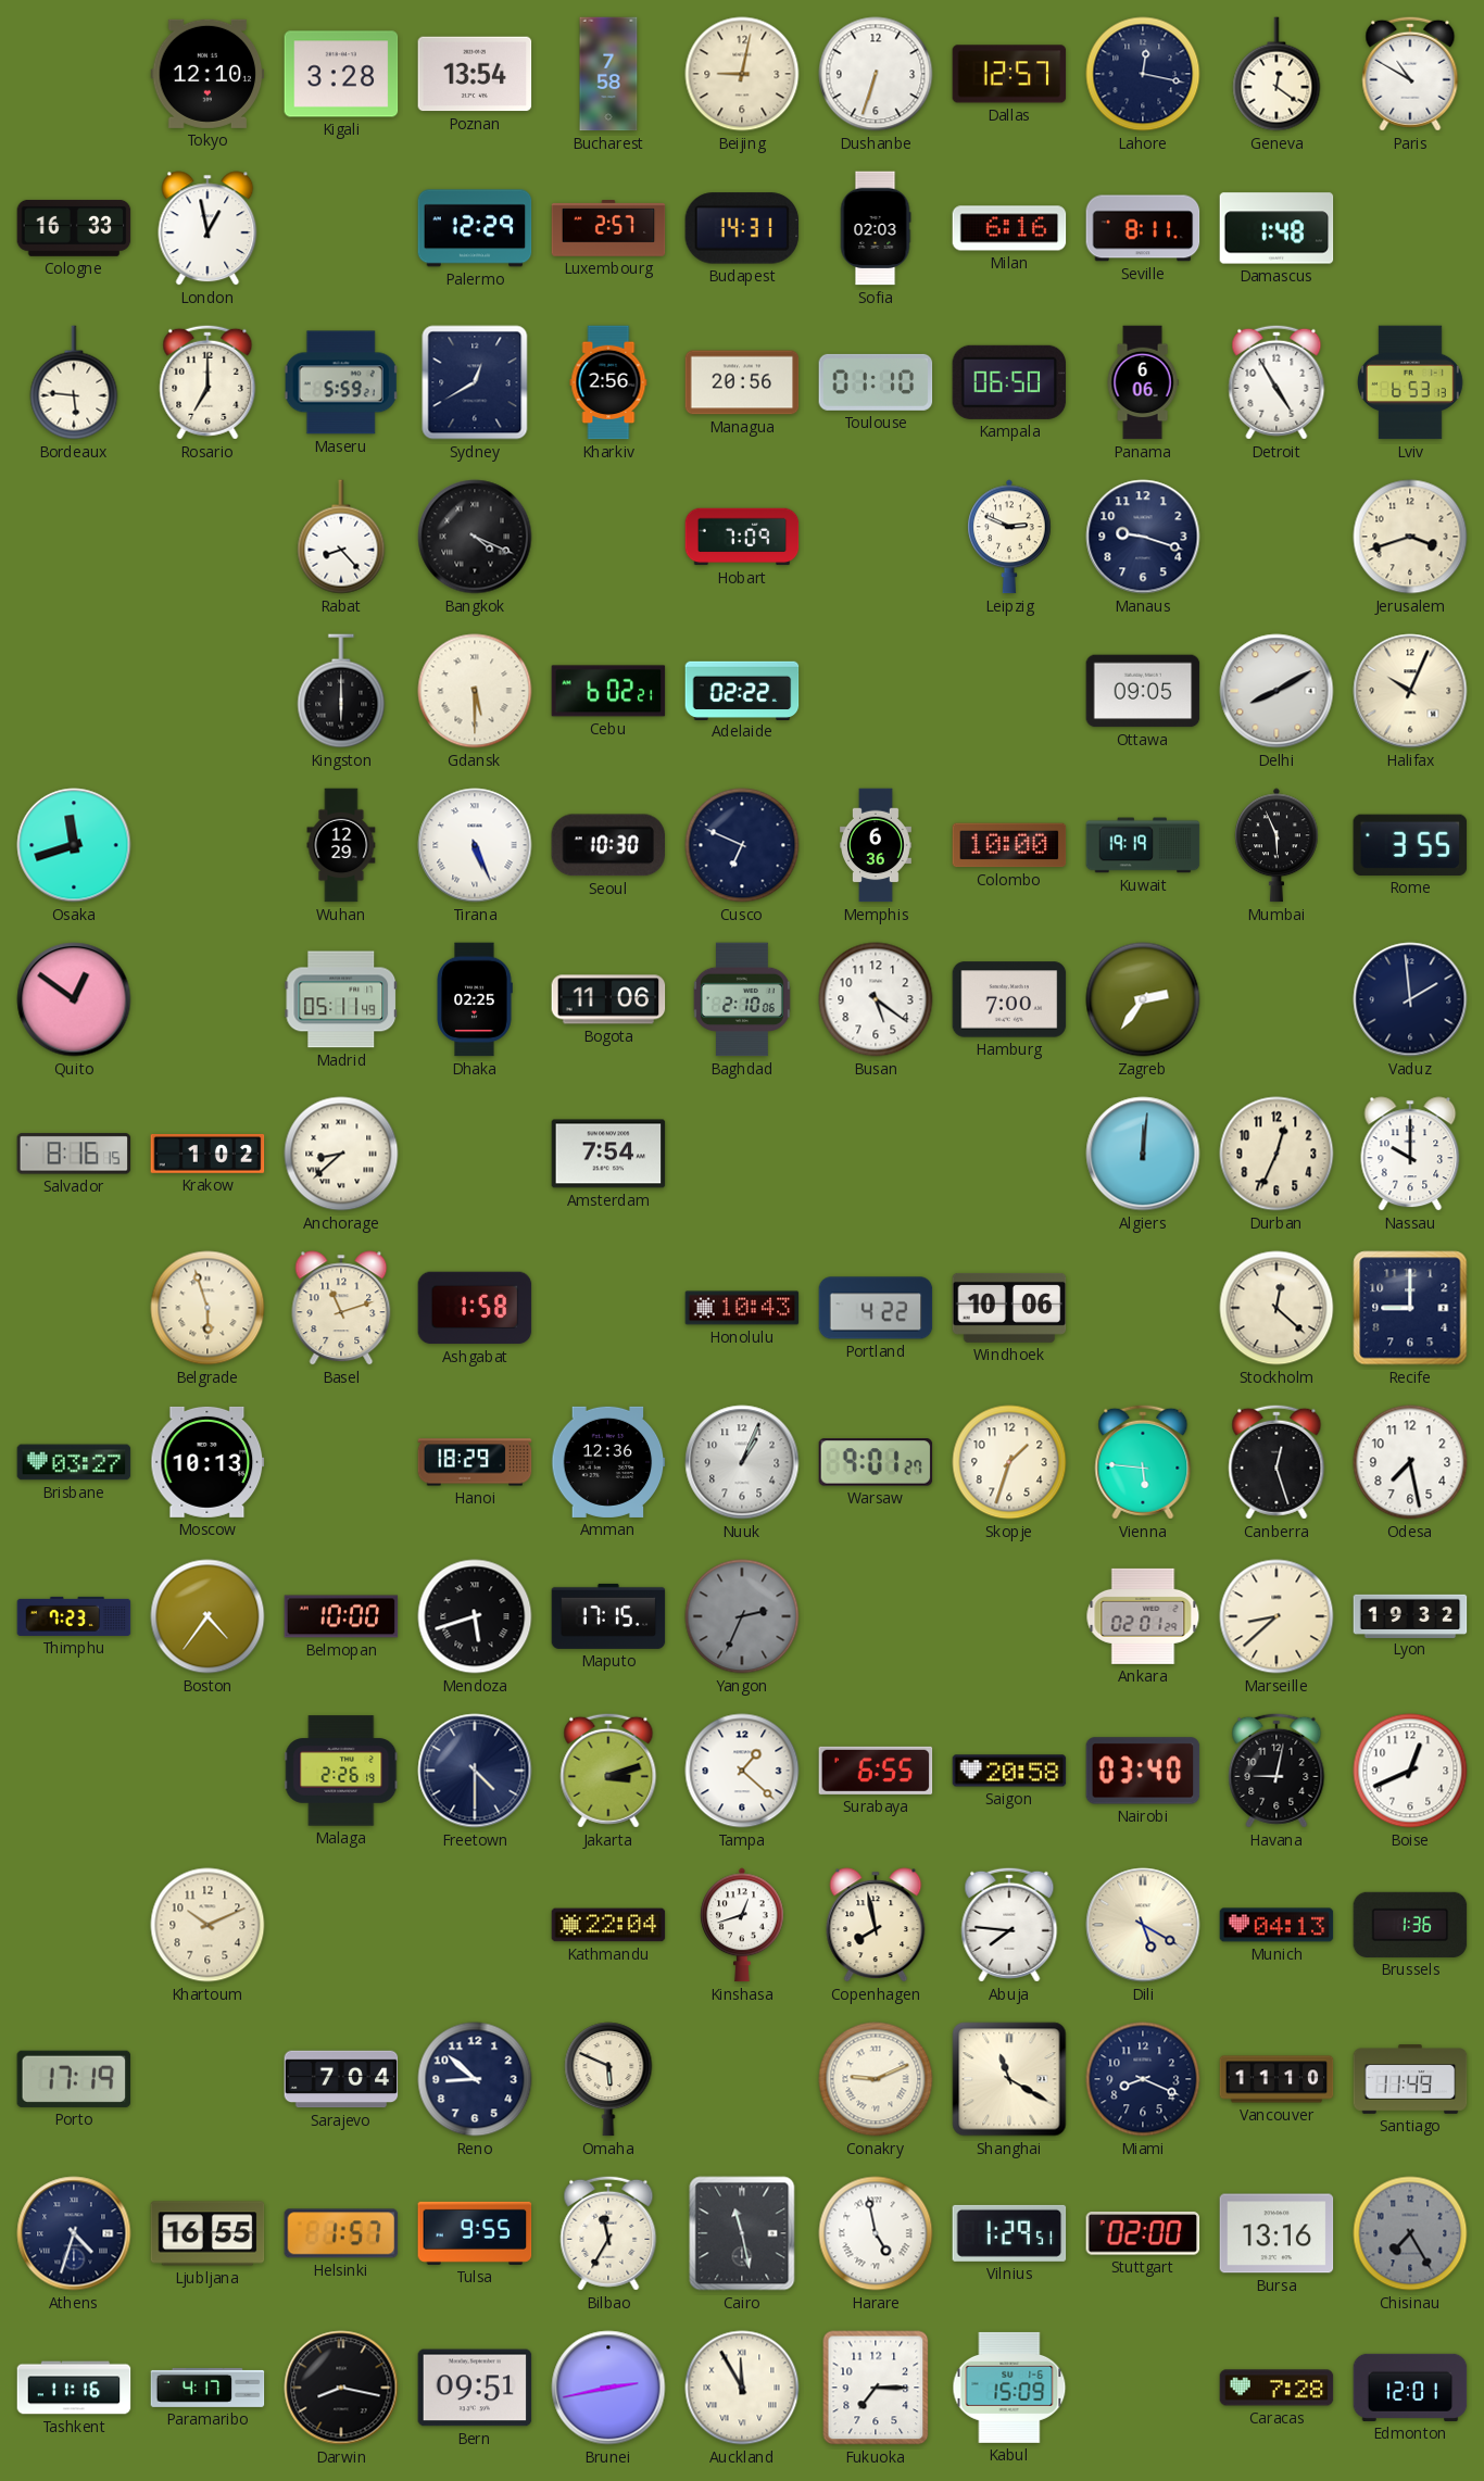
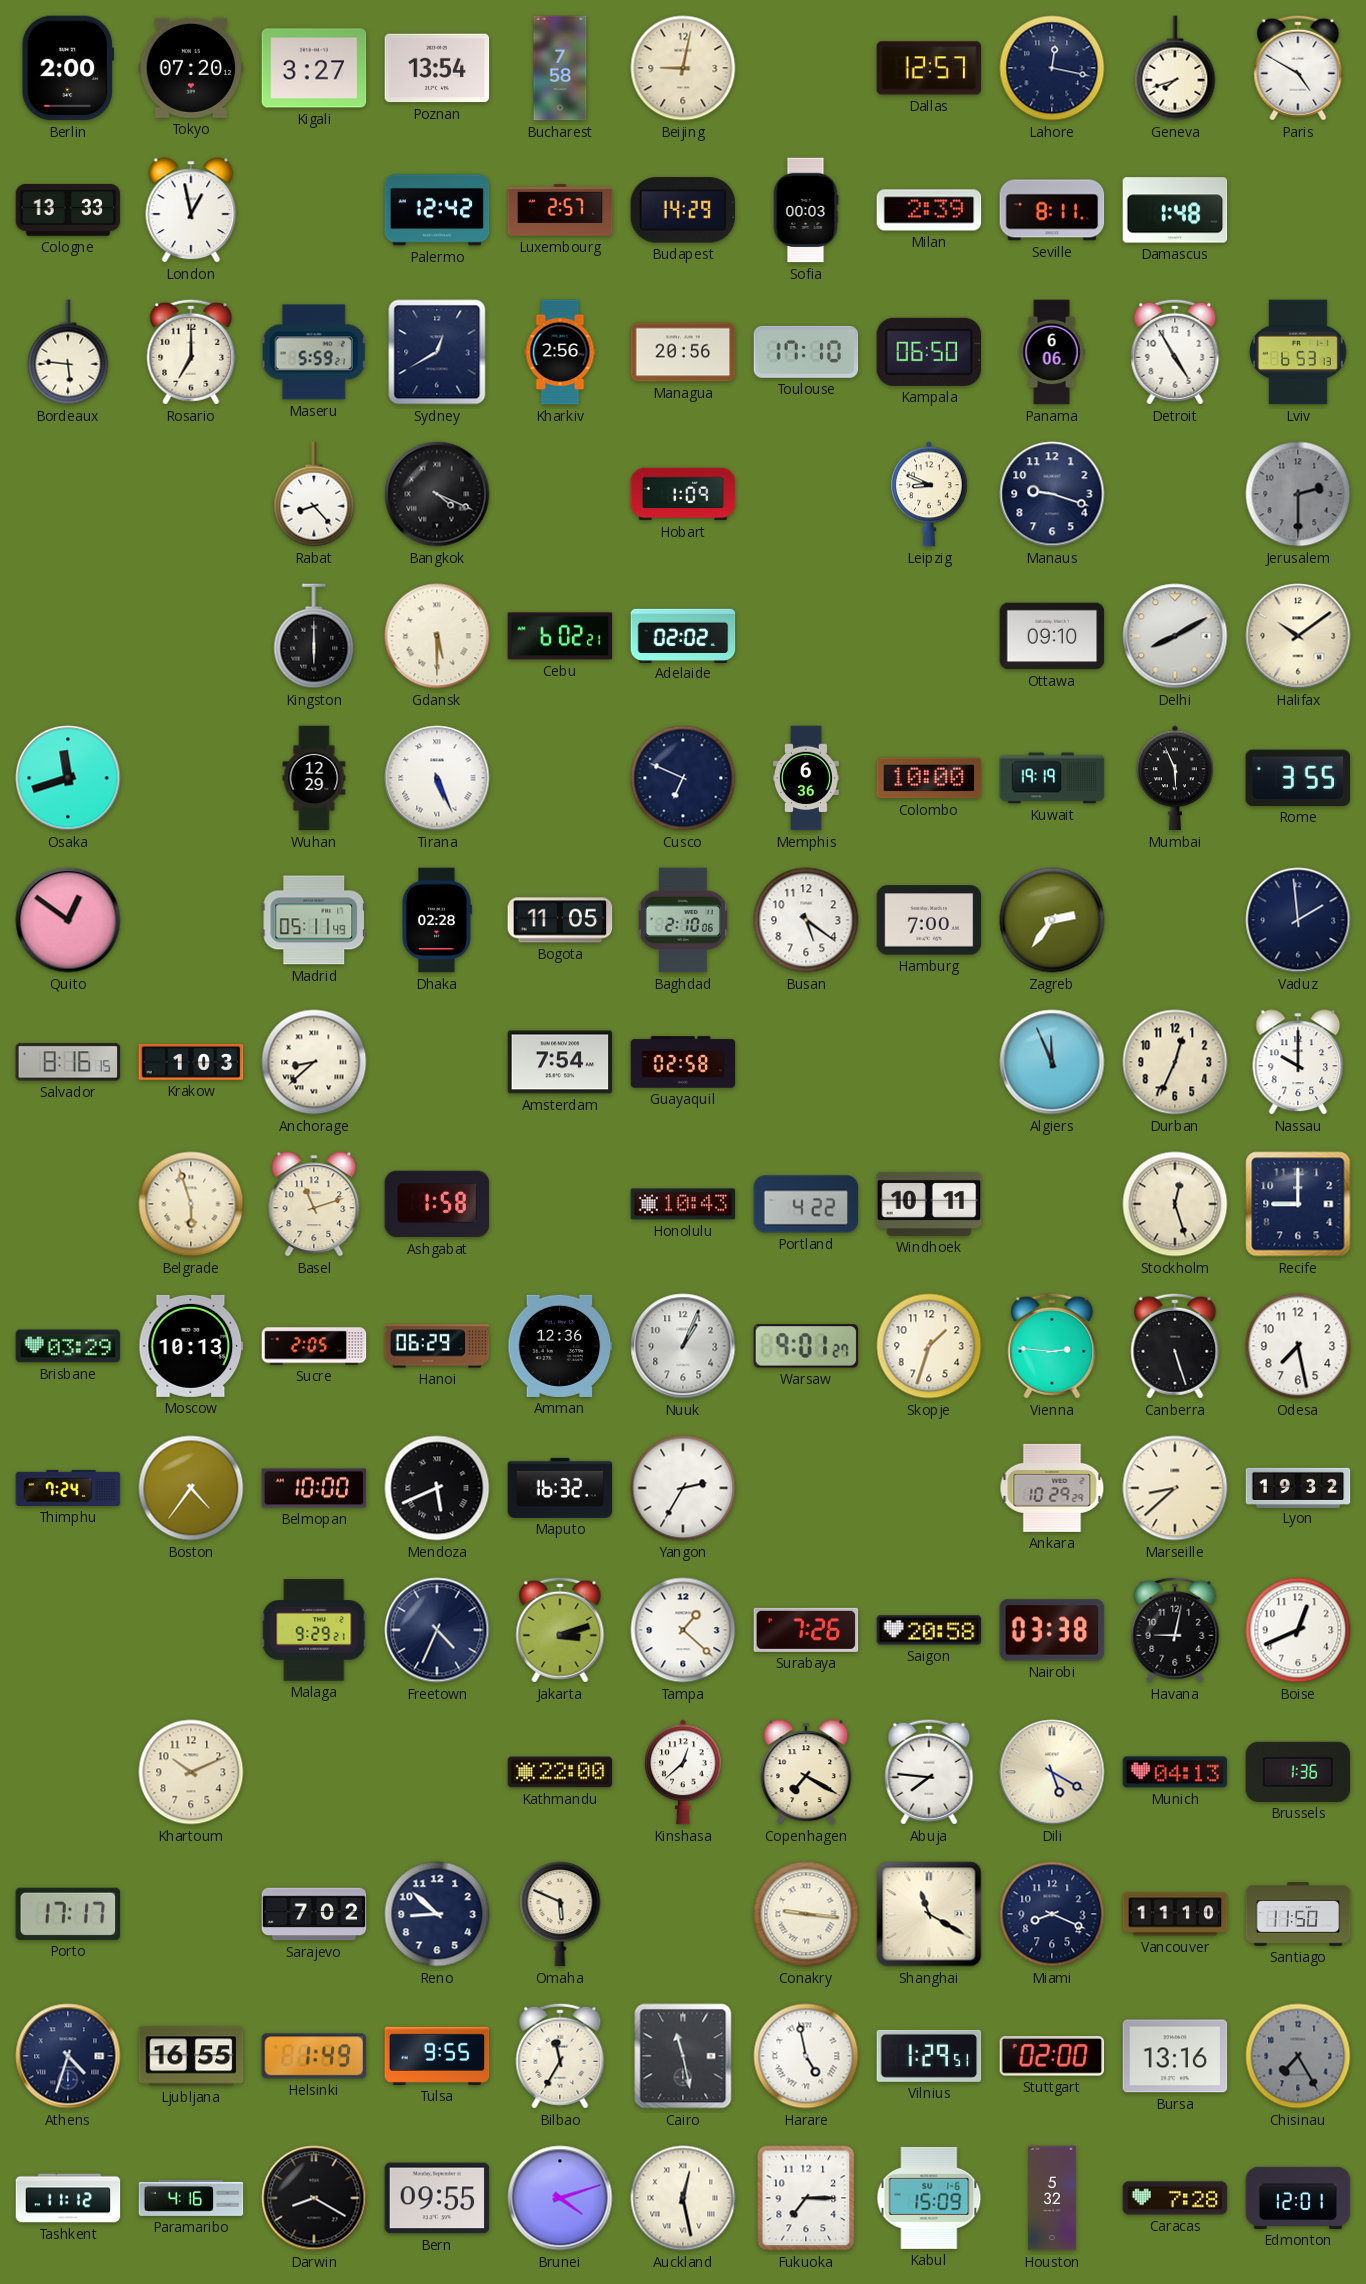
Berlin: none -> 2:00 (67, 68)
Tokyo: 12:10 -> 07:20 (191, 68)
Kigali: 3:28 -> 3:27 (314, 68)
Dushanbe: 6:33 -> none (876, 74)
Geneva: 12:21 -> 7:42 (1175, 68)
Paris: 10:50 -> 4:50 (1298, 68)
Cologne: 16:33 -> 13:33 (68, 210)
Palermo: 12:29 -> 12:42 (437, 210)
Budapest: 14:31 -> 14:29 (683, 210)
Sofia: 02:03 -> 00:03 (806, 210)
Milan: 6:16 -> 2:39 (929, 210)
Toulouse: 01:10 -> 17:10 (806, 352)
Hobart: 7:09 -> 1:09 (683, 494)
Leipzig: 2:49 -> 8:49 (929, 494)
Jerusalem: 3:42 -> 2:30 (1298, 494)
Jerusalem dial: cream -> grey (1298, 494)
Adelaide: 02:22 -> 02:02 (683, 635)
Ottawa: 09:05 -> 09:10 (1052, 636)
Halifax: 10:04 -> 10:09 (1298, 636)
Seoul: 10:30 -> none (607, 845)
Dhaka: 02:25 -> 02:28 (437, 920)
Bogota: 11:06 -> 11:05 (560, 920)
Krakow: 1:02 -> 1:03 (191, 1062)
Guayaquil: none -> 02:58 (683, 1062)
Algiers: 12:01 -> 11:56 (1052, 1062)
Windhoek: 10:06 -> 10:11 (929, 1204)
Stockholm: 12:22 -> 12:27 (1175, 1204)
Brisbane: 03:27 -> 03:29 (68, 1346)
Sucre: none -> 2:05 (314, 1346)
Hanoi: 18:29 -> 06:29 (437, 1346)
Vienna: 5:46 -> 2:46 (1052, 1346)
Canberra: 12:27 -> 5:27 (1175, 1346)
Thimphu: 7:23 -> 7:24 (68, 1488)
Mendoza: 5:42 -> 5:41 (437, 1488)
Maputo: 17:15 -> 16:32 (560, 1488)
Yangon: 2:34 -> 2:35 (683, 1488)
Yangon dial: grey -> white (683, 1488)
Ankara: 02:01 -> 10:29 (1052, 1488)
Malaga: 2:26 -> 9:29 (314, 1630)
Freetown: 4:30 -> 4:34 (437, 1630)
Surabaya: 6:55 -> 7:26 (806, 1630)
Nairobi: 03:40 -> 03:38 (1052, 1630)
Kathmandu: 22:04 -> 22:00 (560, 1772)
Kinshasa: 12:42 -> 12:38 (683, 1772)
Copenhagen: 7:58 -> 7:20 (806, 1772)
Porto: 17:19 -> 17:17 (68, 1914)
Sarajevo: 7:04 -> 7:02 (314, 1914)
Conakry: 9:11 -> 9:16 (806, 1914)
Santiago: 11:49 -> 11:50 (1298, 1915)
Helsinki: 1:57 -> 1:49 (314, 2056)
Tashkent: 11:16 -> 11:12 (68, 2198)
Paramaribo: 4:17 -> 4:16 (191, 2198)
Darwin: 8:17 -> 8:20 (314, 2198)
Bern: 09:51 -> 09:55 (437, 2198)
Brunei: 2:43 -> 4:12 (560, 2198)
Auckland: 11:55 -> 12:28 (683, 2198)
Houston: none -> 5:32 (1052, 2198)
